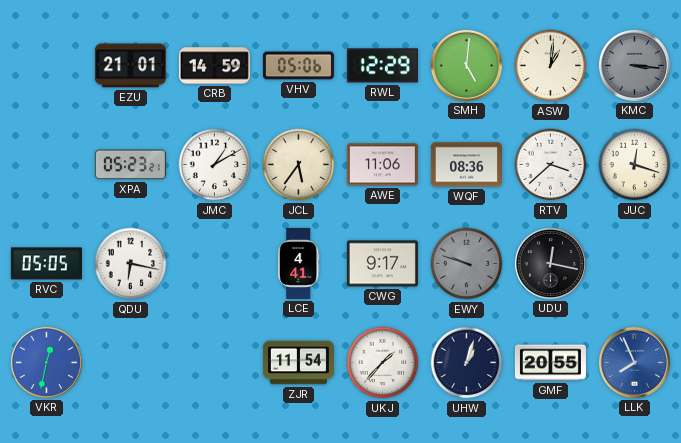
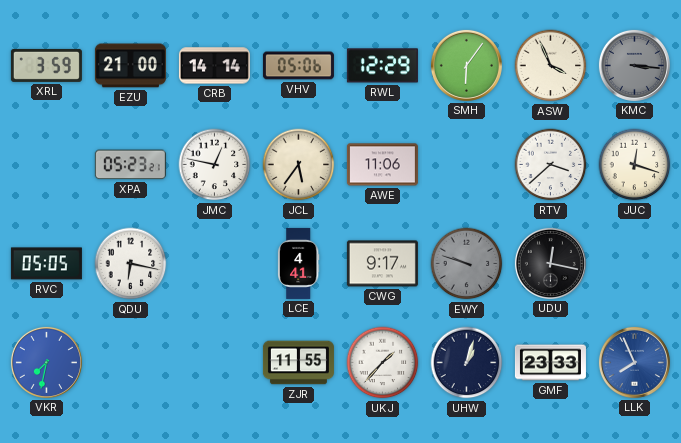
XRL: none -> 3:59 (46, 65)
EZU: 21:01 -> 21:00 (130, 66)
CRB: 14:59 -> 14:14 (214, 66)
SMH: 5:01 -> 6:06 (466, 65)
ASW: 1:01 -> 3:56 (551, 66)
JMC: 1:10 -> 12:47 (215, 165)
WQF: 08:36 -> none (466, 165)
VKR: 12:32 -> 7:32 (46, 362)
ZJR: 11:54 -> 11:55 (298, 363)
GMF: 20:55 -> 23:33 (550, 363)
